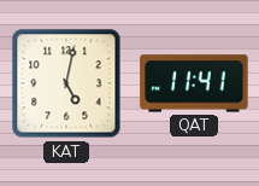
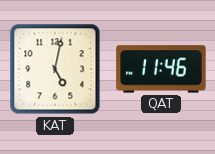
QAT: 11:41 -> 11:46 (161, 69)
